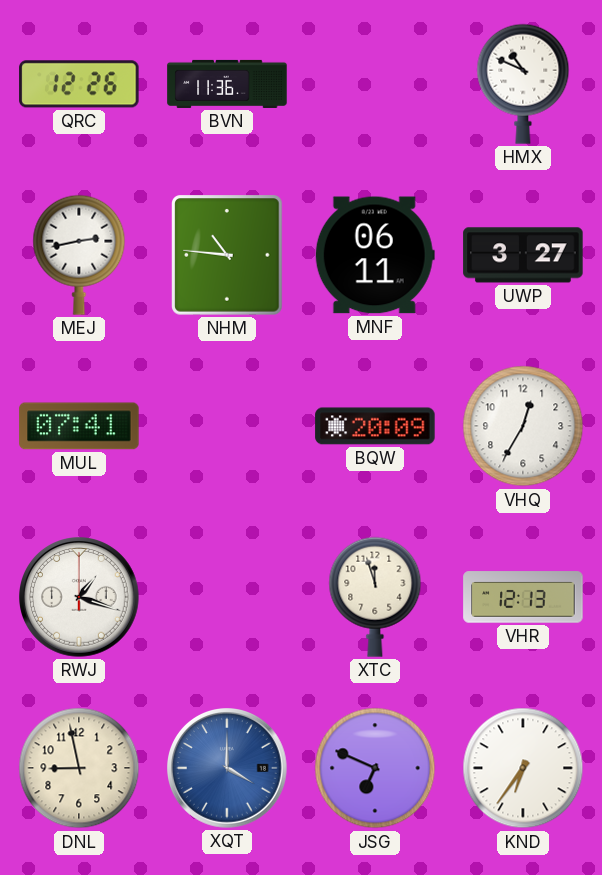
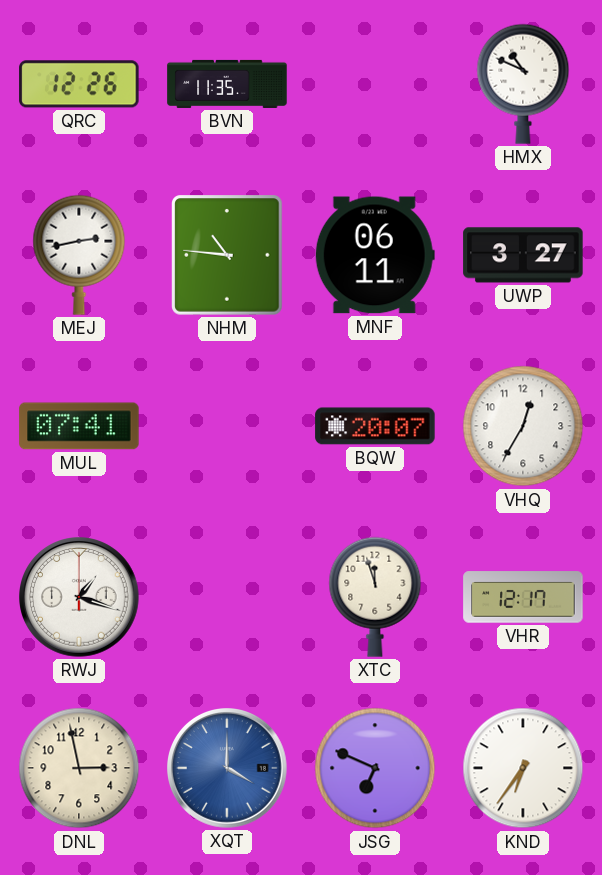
BVN: 11:36 -> 11:35 (227, 84)
BQW: 20:09 -> 20:07 (375, 426)
VHR: 12:13 -> 12:17 (523, 597)
DNL: 8:58 -> 2:58 (79, 768)
